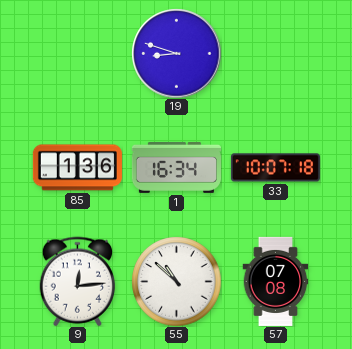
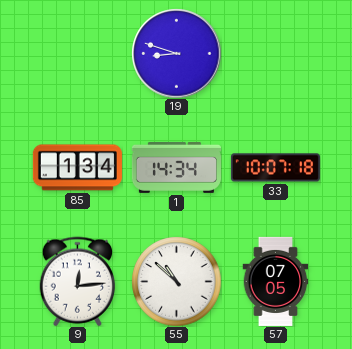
85: 1:36 -> 1:34 (77, 168)
1: 16:34 -> 14:34 (176, 167)
57: 07:08 -> 07:05 (276, 281)
